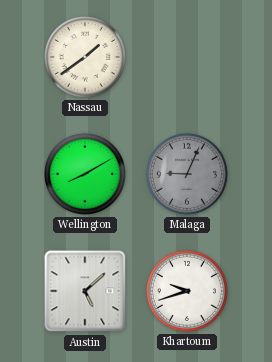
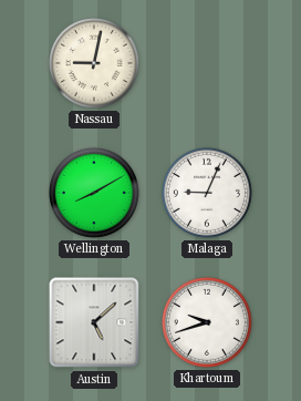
Nassau: 1:39 -> 9:02 (94, 63)
Malaga dial: grey -> white (207, 193)
